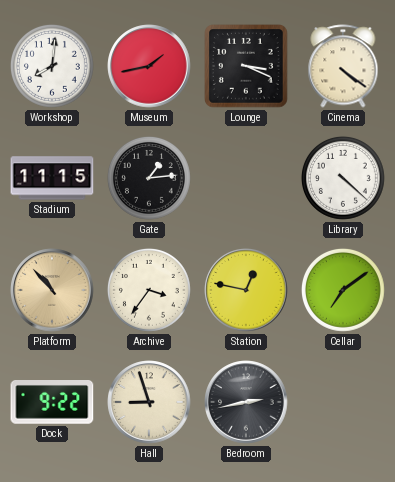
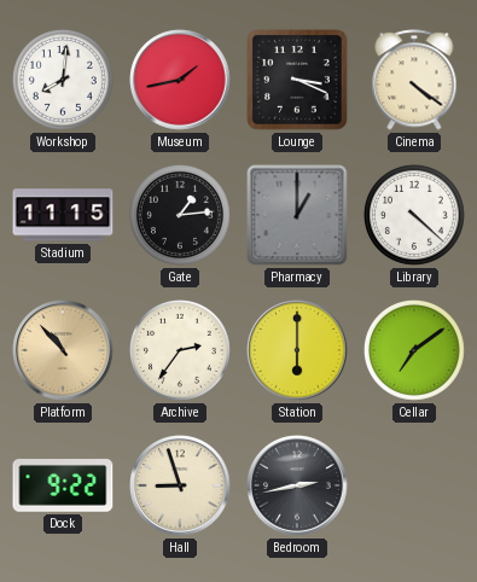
Pharmacy: none -> 1:00 (297, 215)
Archive: 3:36 -> 2:36 (180, 350)
Station: 12:47 -> 6:00 (297, 350)
